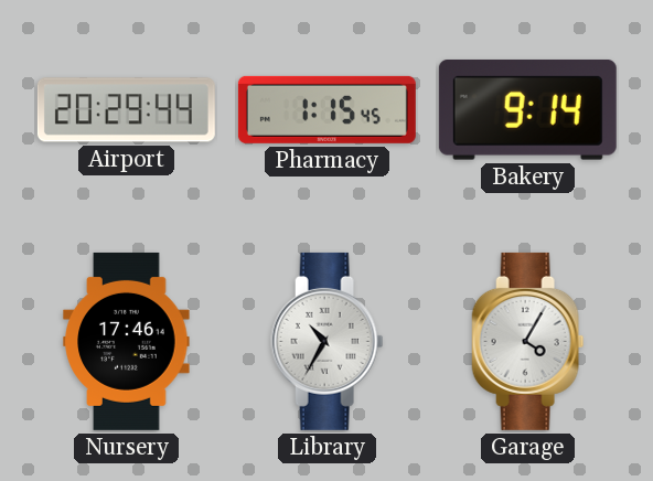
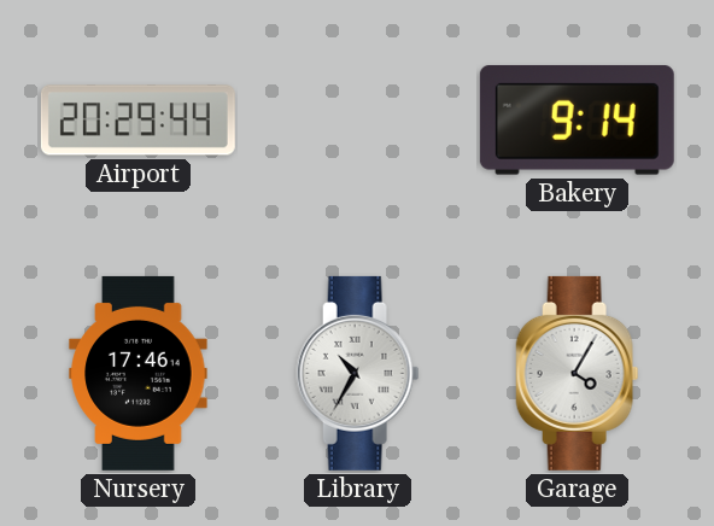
Pharmacy: 1:15 -> none (326, 109)
